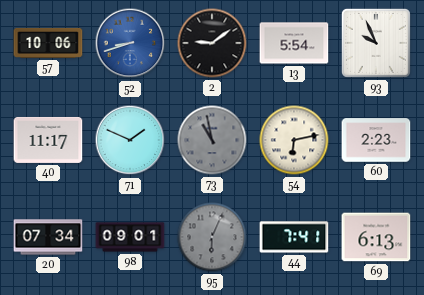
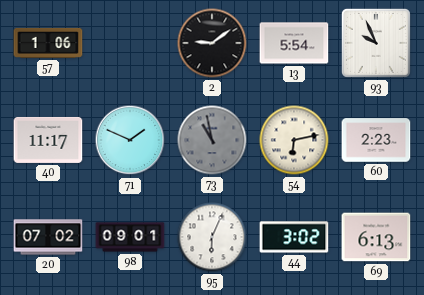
57: 10:06 -> 1:06 (48, 43)
52: 8:42 -> none (130, 43)
20: 07:34 -> 07:02 (48, 237)
95 dial: grey -> white (212, 237)
44: 7:41 -> 3:02 (294, 237)
